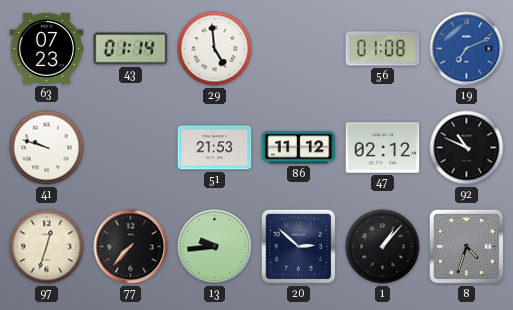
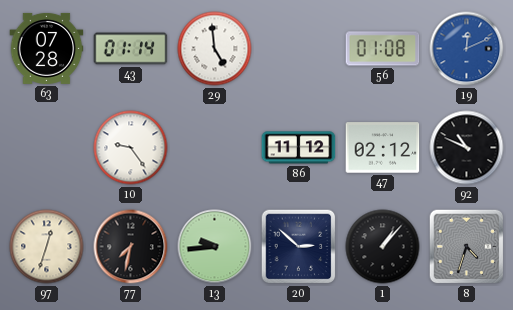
63: 07:23 -> 07:28 (47, 48)
19: 7:11 -> 12:11 (467, 49)
41: 9:48 -> none (47, 148)
10: none -> 9:24 (131, 148)
51: 21:53 -> none (215, 148)
77: 7:37 -> 7:32 (131, 247)
